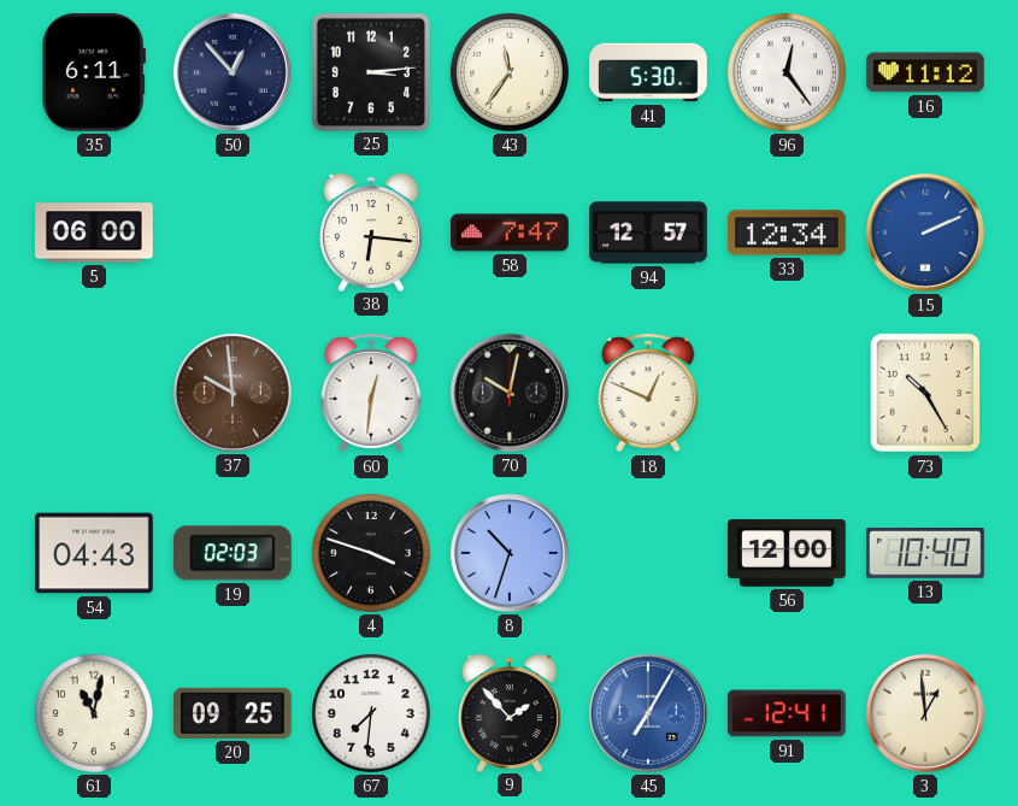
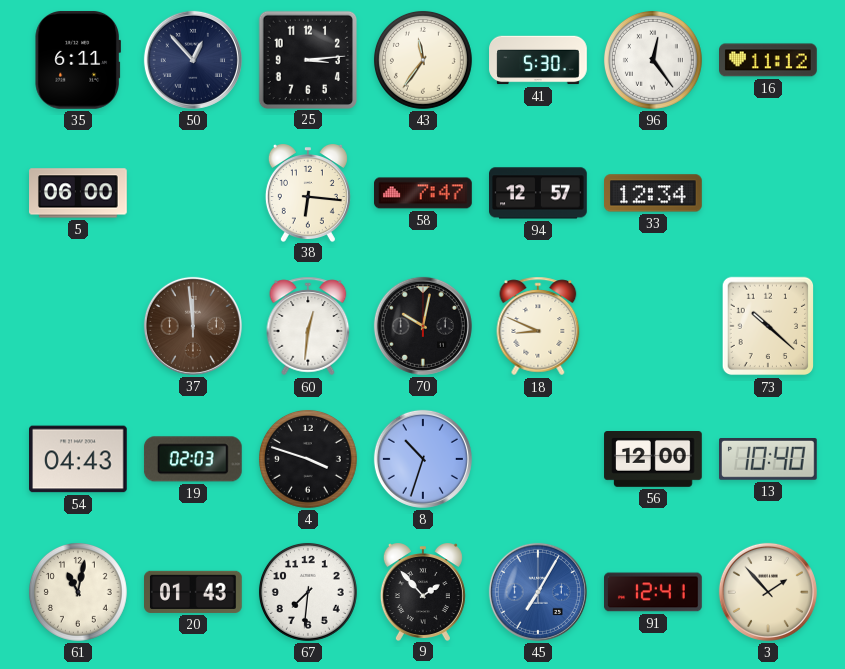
15: 2:11 -> none (925, 233)
37: 9:59 -> 11:59 (193, 326)
18: 12:49 -> 8:49 (538, 326)
73: 10:25 -> 10:22 (767, 326)
20: 09:25 -> 01:43 (194, 592)
3: 12:59 -> 1:53 (768, 592)
